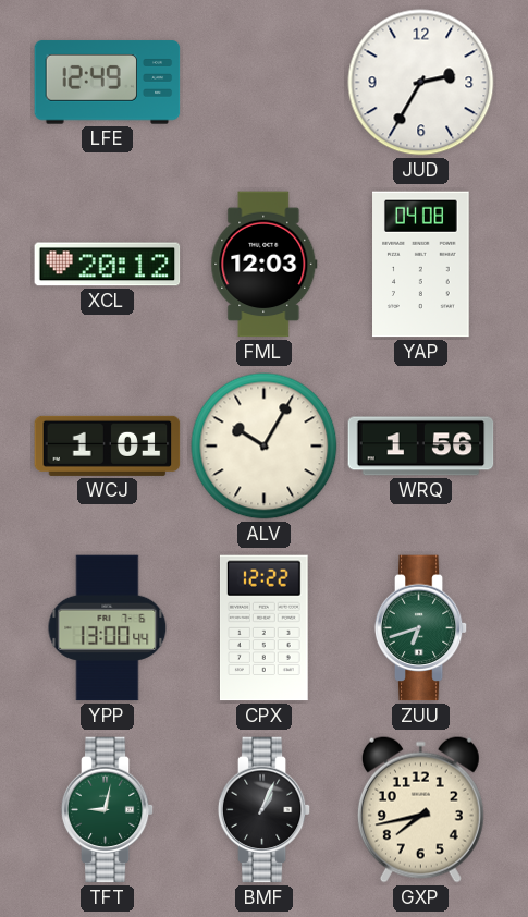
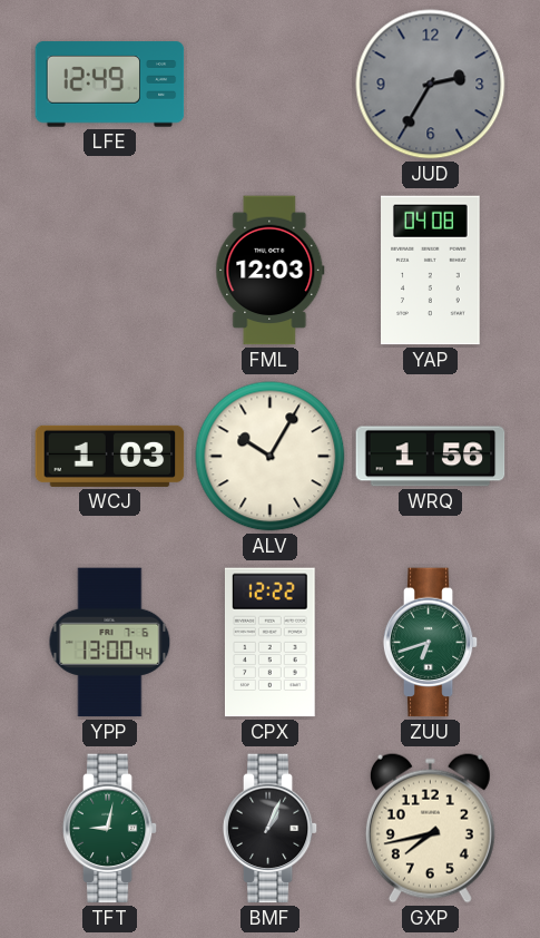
JUD dial: white -> grey (431, 85)
XCL: 20:12 -> none (108, 265)
WCJ: 1:01 -> 1:03 (110, 456)
